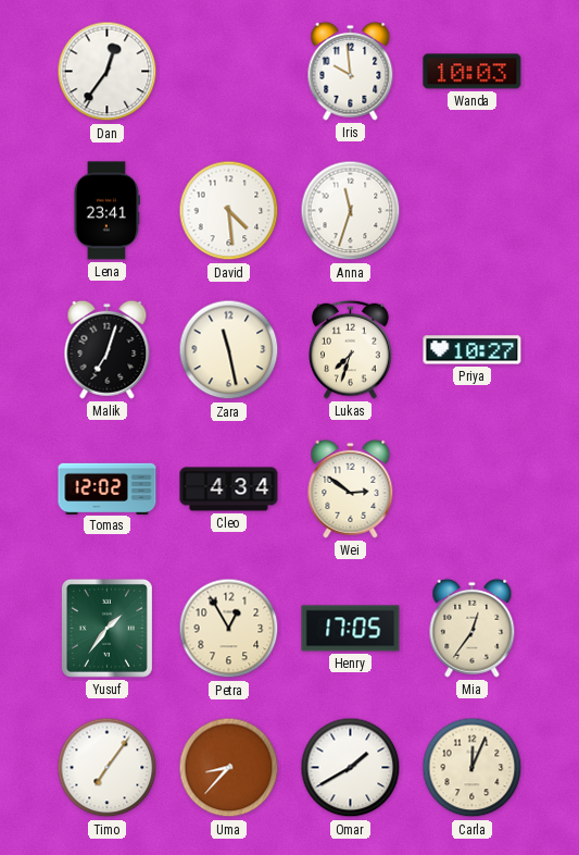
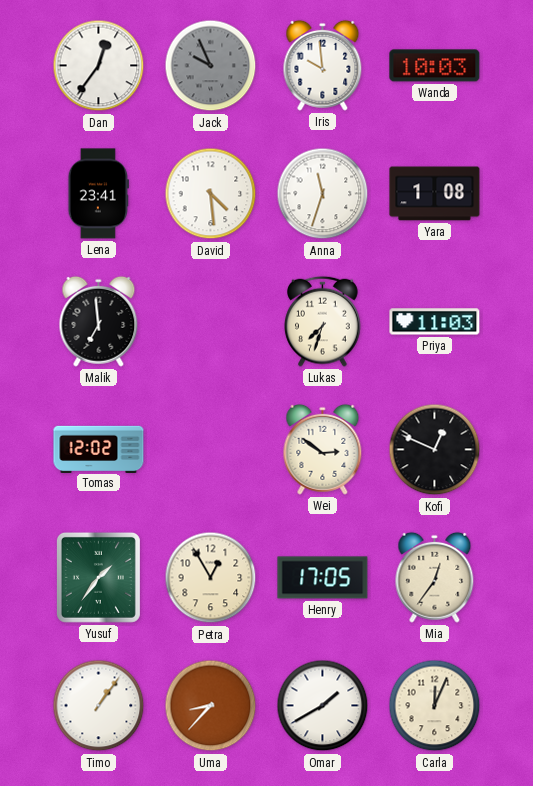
Jack: none -> 9:56 (211, 66)
Yara: none -> 1:08 (435, 194)
Malik: 7:03 -> 6:59 (99, 321)
Zara: 11:28 -> none (229, 350)
Priya: 10:27 -> 11:03 (435, 322)
Cleo: 4:34 -> none (229, 490)
Kofi: none -> 12:49 (435, 450)
Timo: 7:06 -> 1:06 (99, 706)
